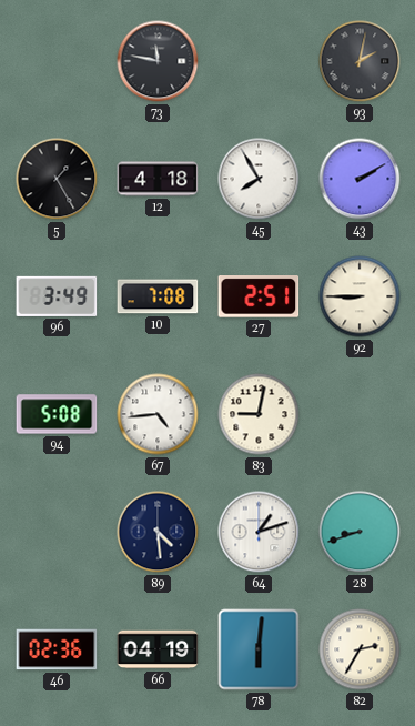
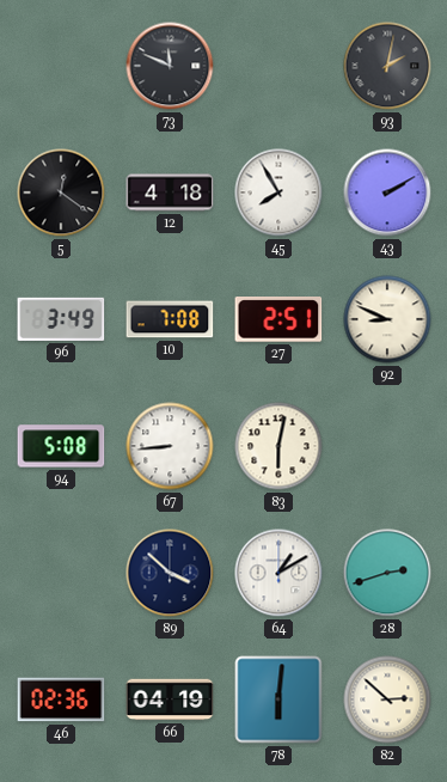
73: 11:47 -> 11:49 (170, 66)
5: 1:25 -> 12:21 (61, 193)
92: 8:45 -> 8:49 (387, 319)
67: 4:44 -> 8:44 (170, 446)
83: 9:02 -> 6:02 (278, 446)
89: 4:29 -> 3:52 (170, 573)
64: 1:12 -> 1:10 (278, 573)
28: 8:42 -> 2:42 (387, 573)
82: 2:35 -> 2:52 (387, 699)
